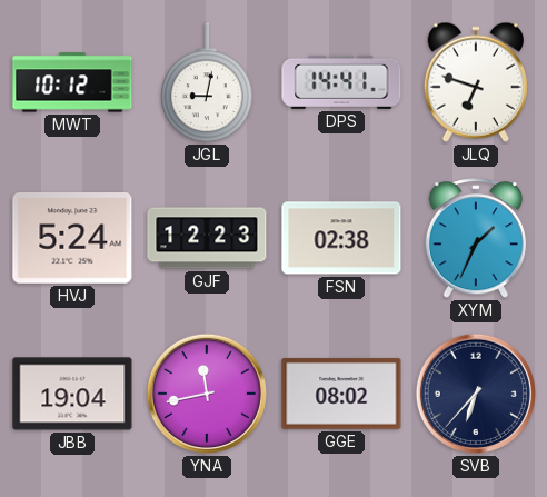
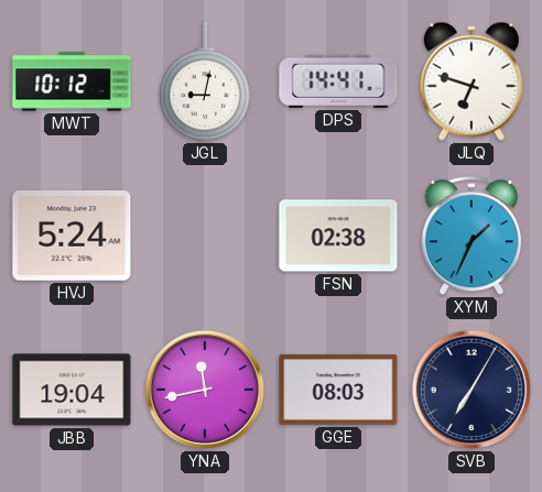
GJF: 12:23 -> none (207, 238)
GGE: 08:02 -> 08:03 (338, 390)
SVB: 6:37 -> 7:05 (471, 390)
